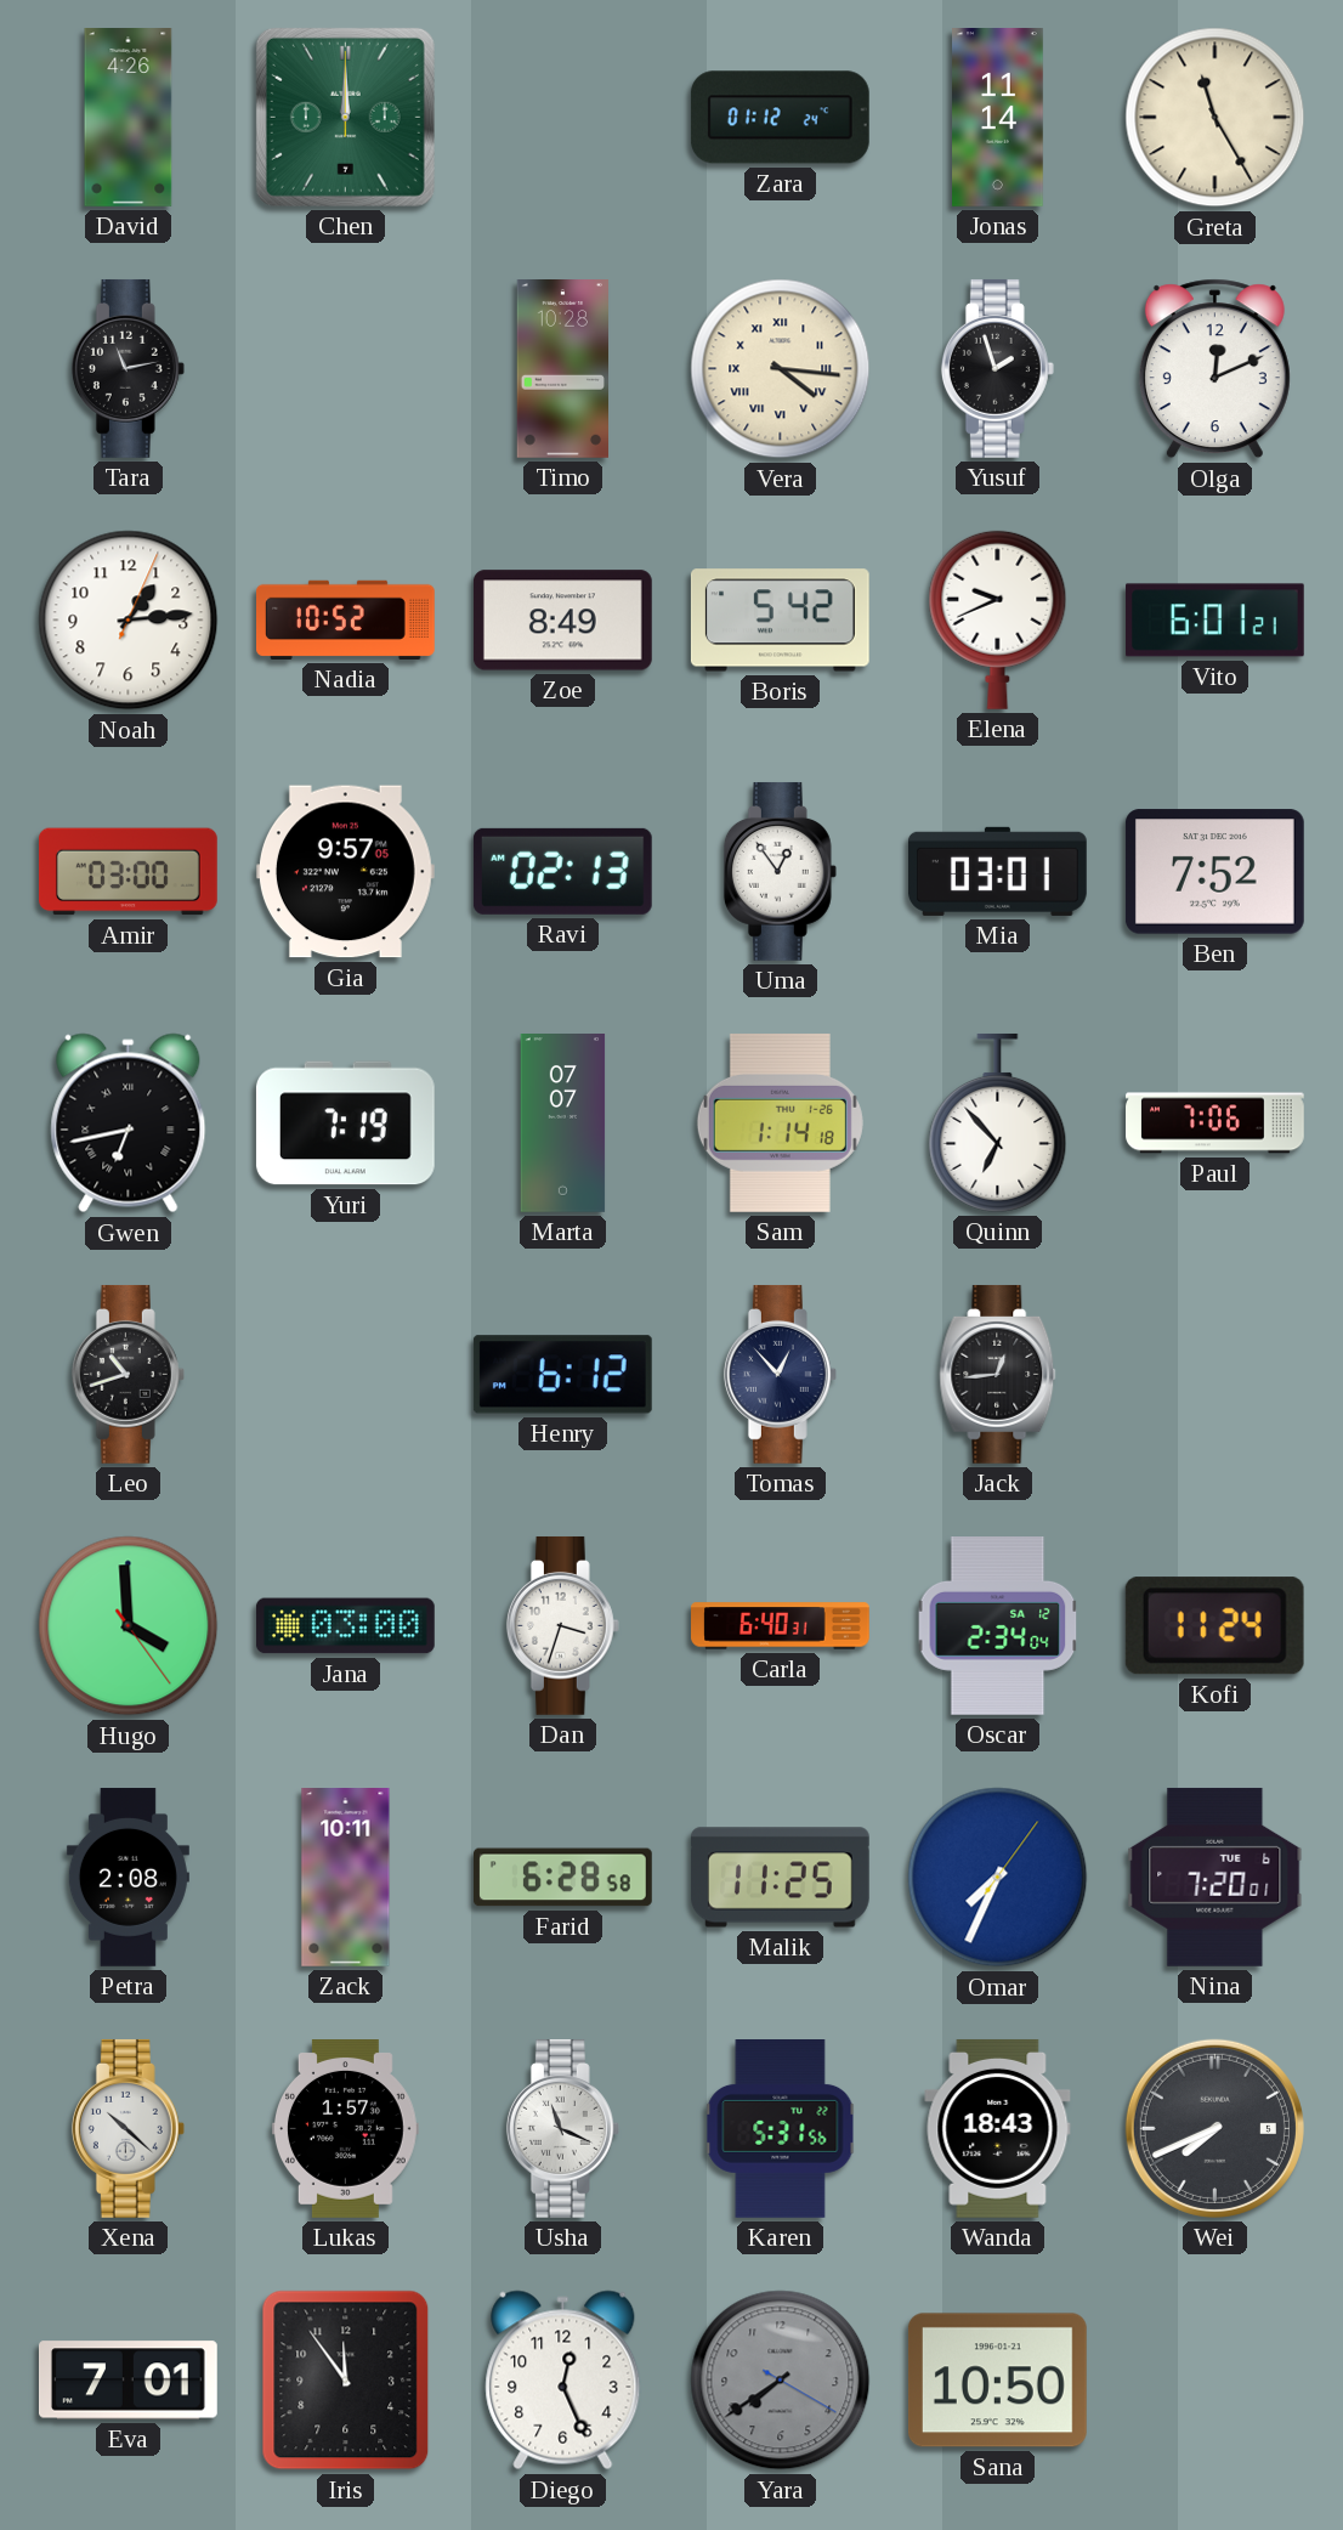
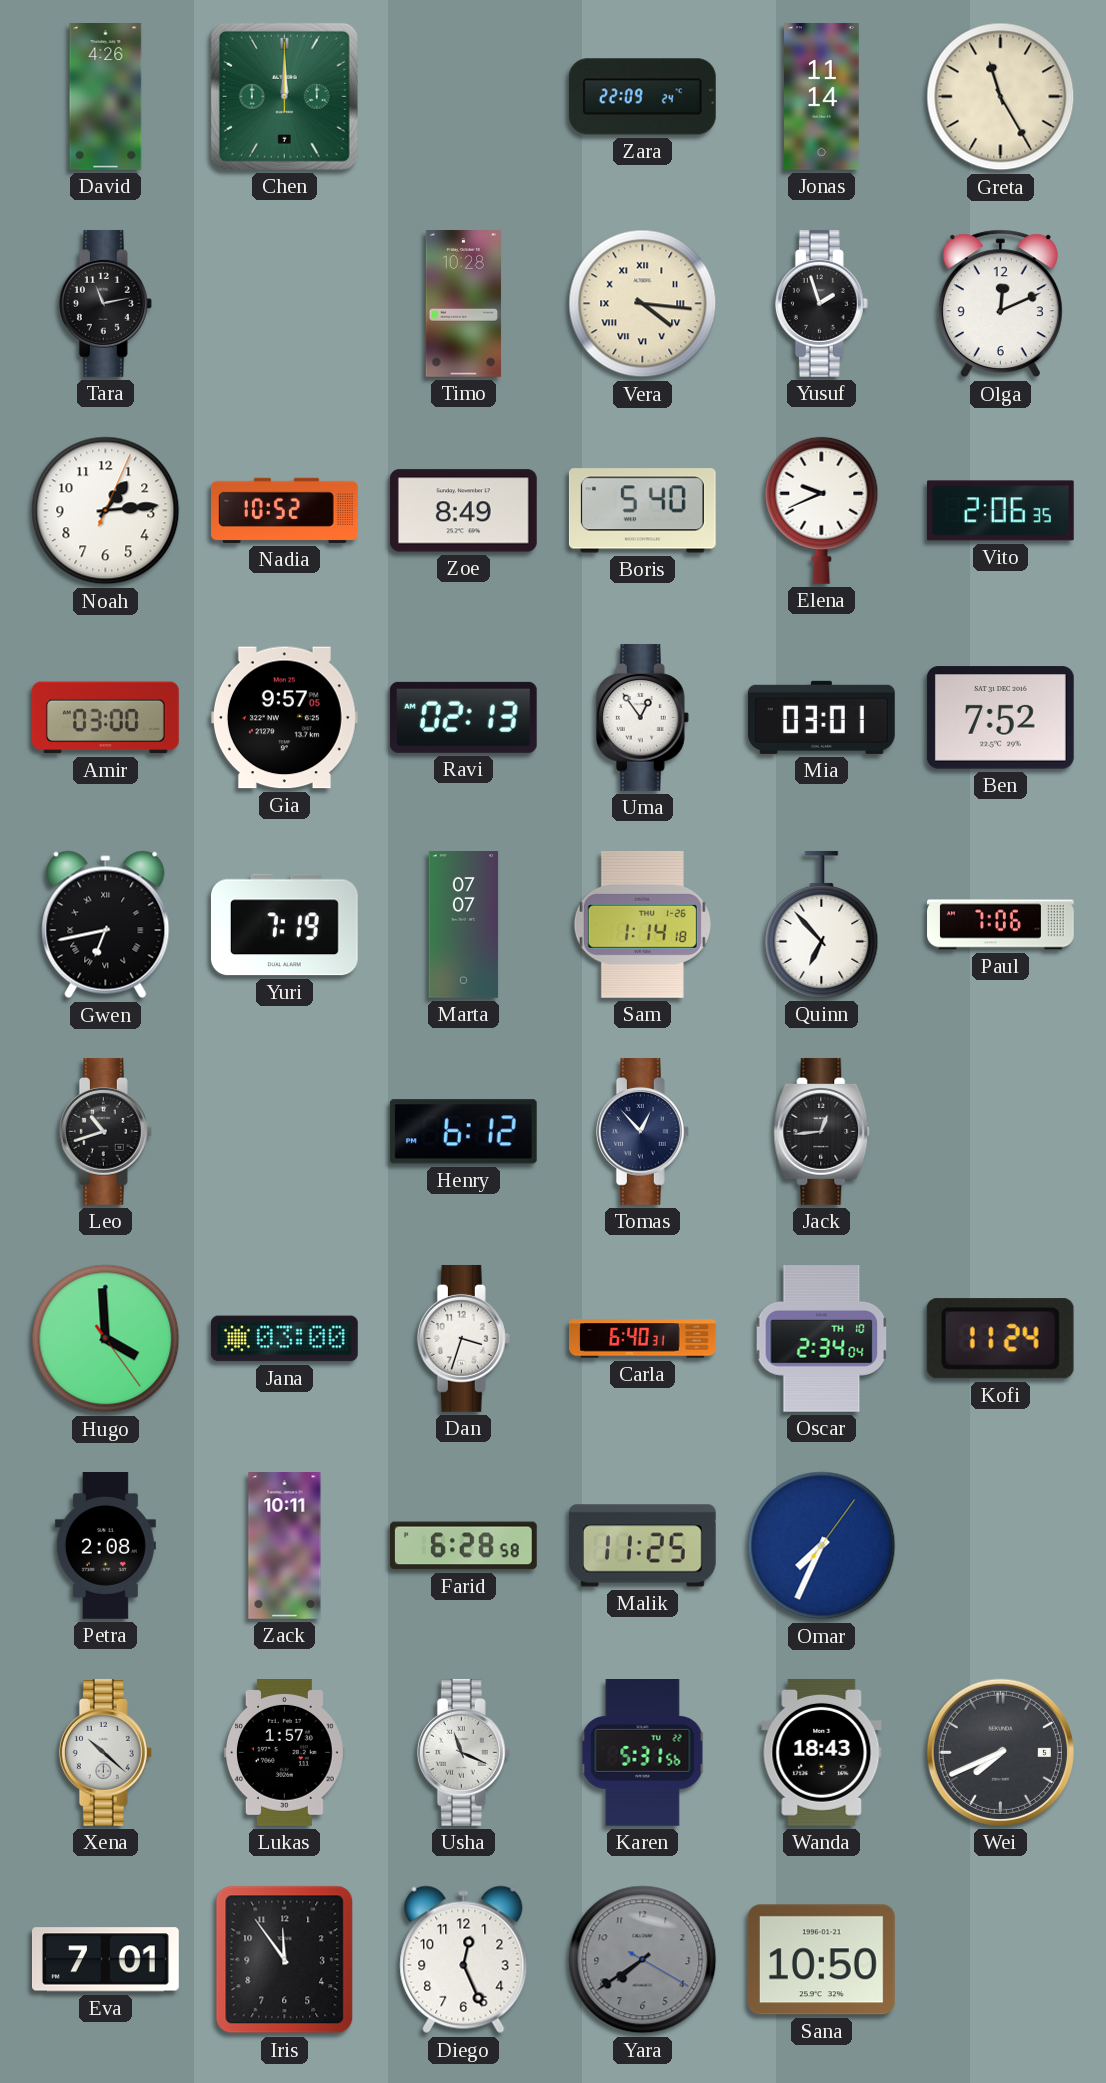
Zara: 01:12 -> 22:09 (642, 97)
Boris: 5:42 -> 5:40 (642, 511)
Vito: 6:01 -> 2:06 (1000, 511)
Oscar date: SA 12 -> TH 10 (822, 1339)
Nina: 7:20 -> none (1215, 1877)
